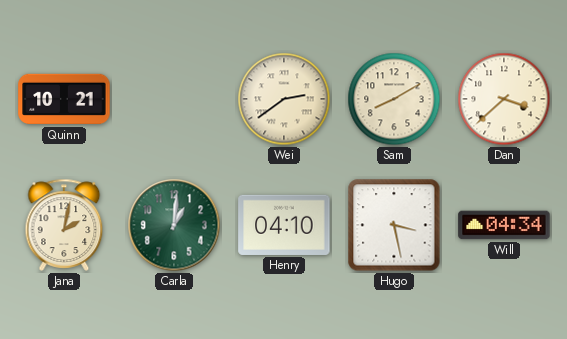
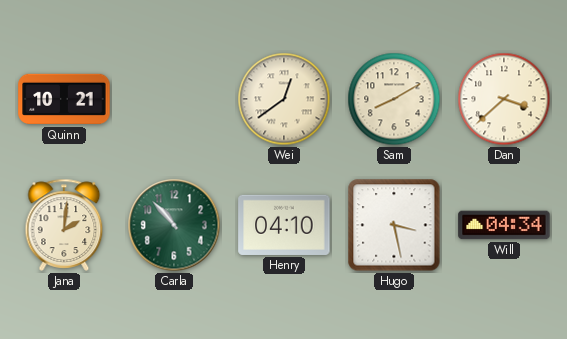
Wei: 2:39 -> 12:39 (284, 99)
Jana: 2:02 -> 2:01 (64, 225)
Carla: 1:01 -> 10:53 (174, 225)
